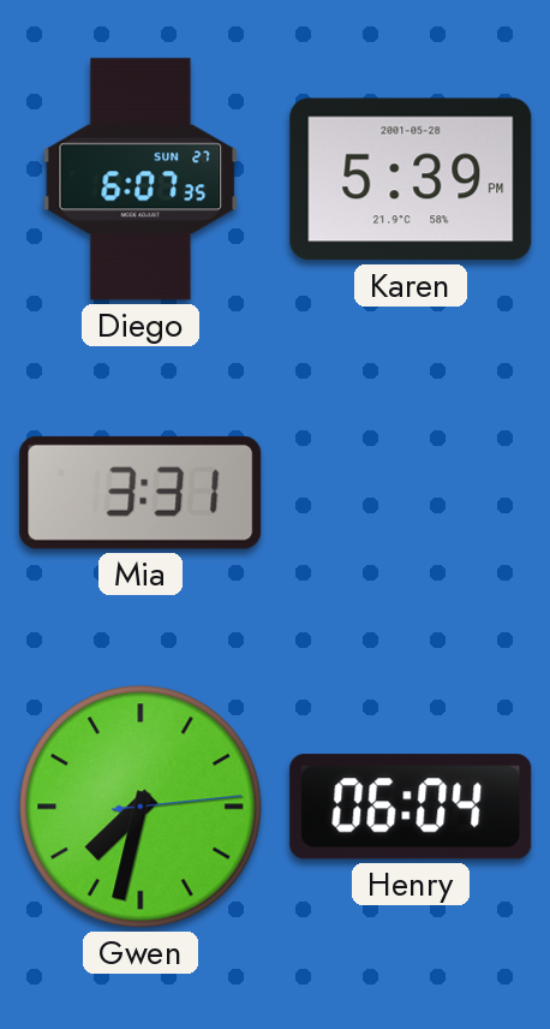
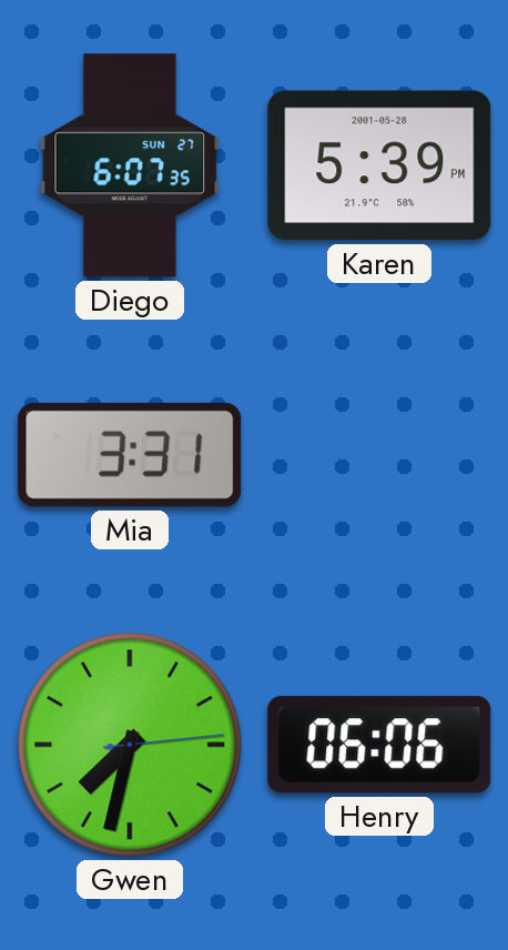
Henry: 06:04 -> 06:06 (379, 745)
